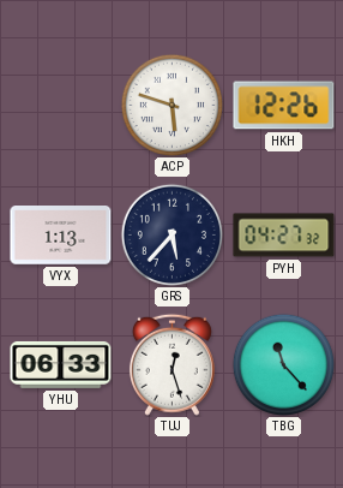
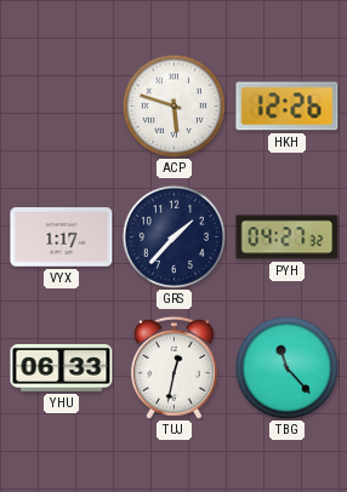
VYX: 1:13 -> 1:17 (62, 238)
GRS: 5:37 -> 1:37 (173, 236)
TUJ: 12:27 -> 12:32 (173, 367)
